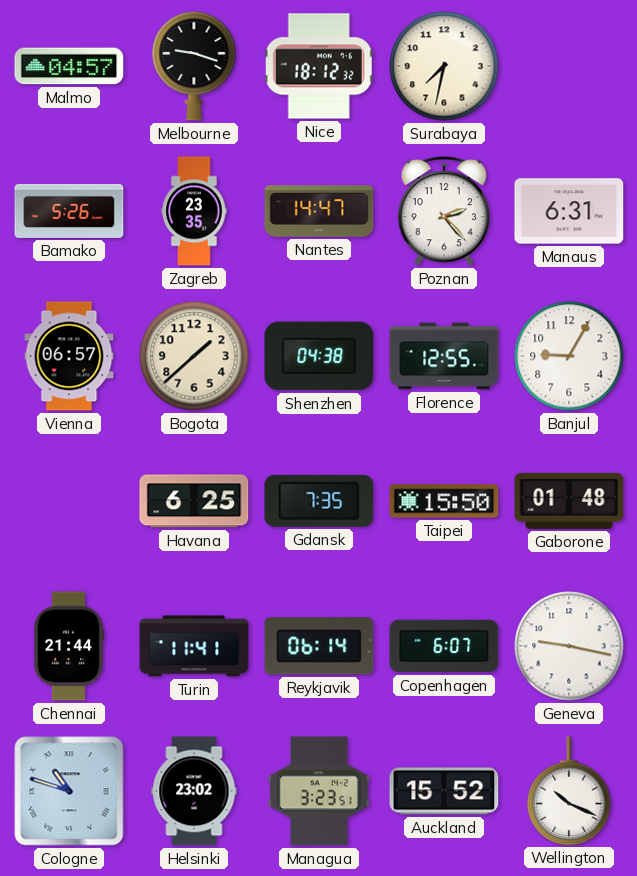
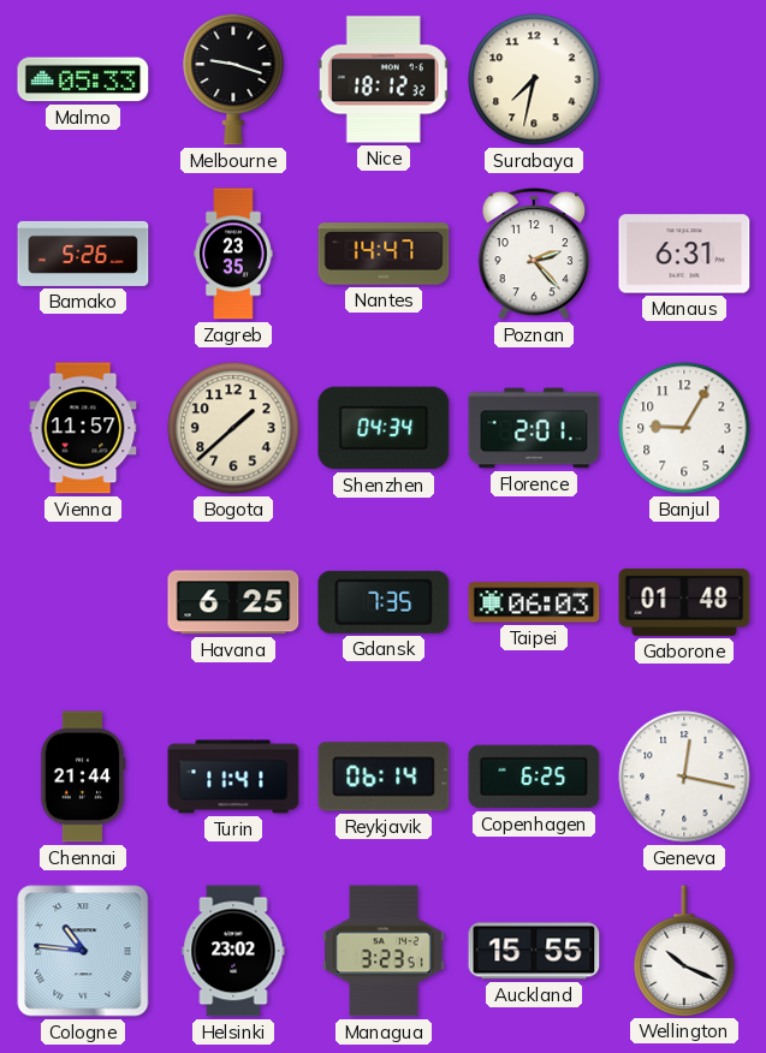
Malmo: 04:57 -> 05:33 (83, 79)
Vienna: 06:57 -> 11:57 (83, 428)
Shenzhen: 04:38 -> 04:34 (384, 428)
Florence: 12:55 -> 2:01 (534, 428)
Taipei: 15:50 -> 06:03 (534, 602)
Copenhagen: 6:07 -> 6:25 (534, 777)
Geneva: 9:17 -> 12:17 (684, 777)
Cologne: 10:48 -> 10:46 (83, 951)
Auckland: 15:52 -> 15:55 (534, 951)
